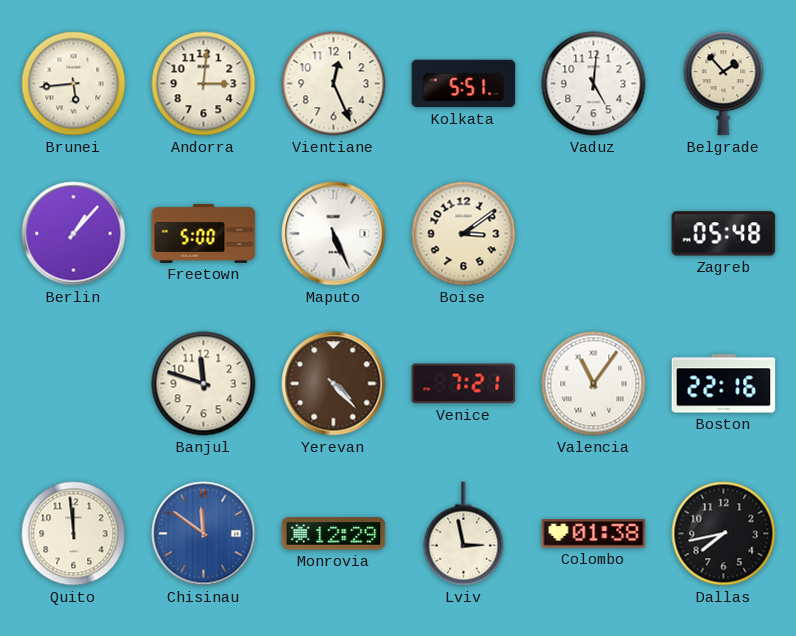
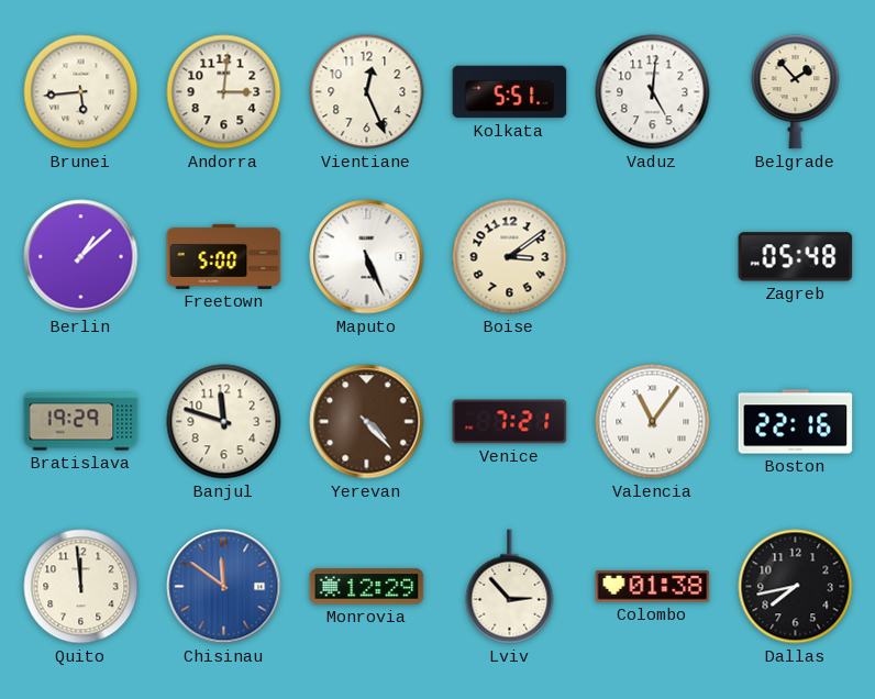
Berlin: 1:07 -> 1:08 (81, 257)
Bratislava: none -> 19:29 (81, 422)
Lviv: 2:58 -> 2:53 (510, 587)
